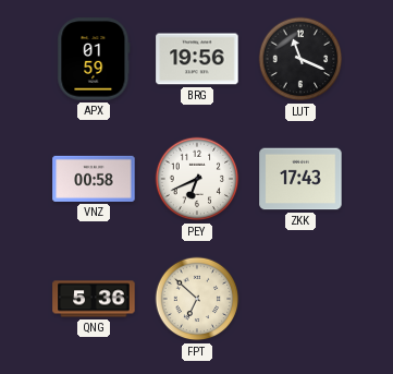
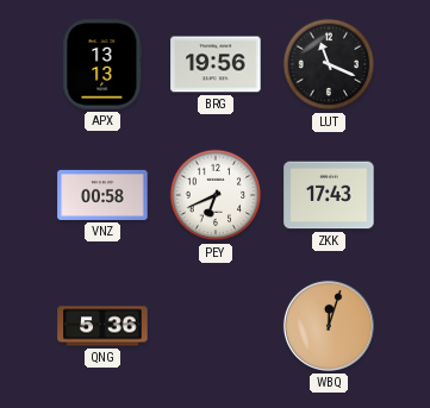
APX: 01:59 -> 13:13 (102, 64)
FPT: 6:52 -> none (197, 299)
WBQ: none -> 12:03 (329, 326)
